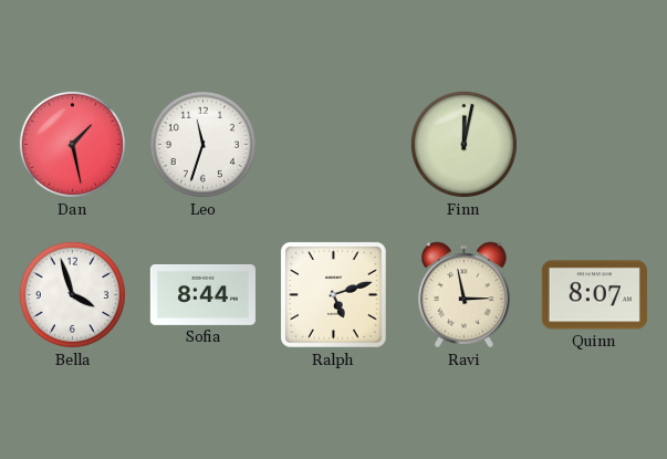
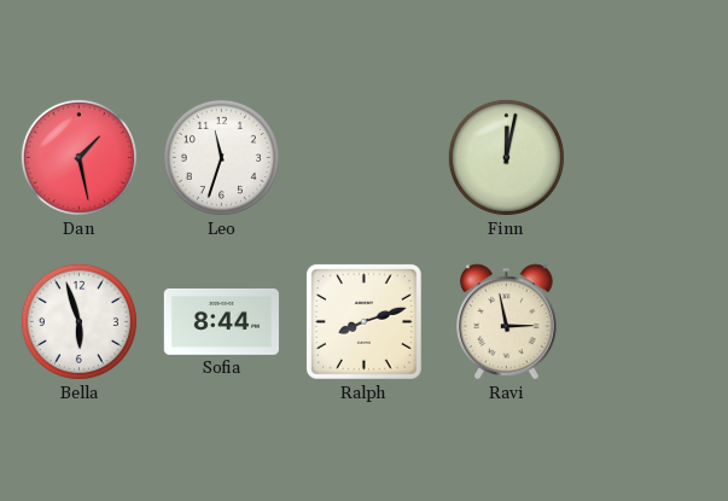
Bella: 3:57 -> 5:57 (78, 321)
Ralph: 5:12 -> 8:12 (363, 321)
Quinn: 8:07 -> none (594, 295)
